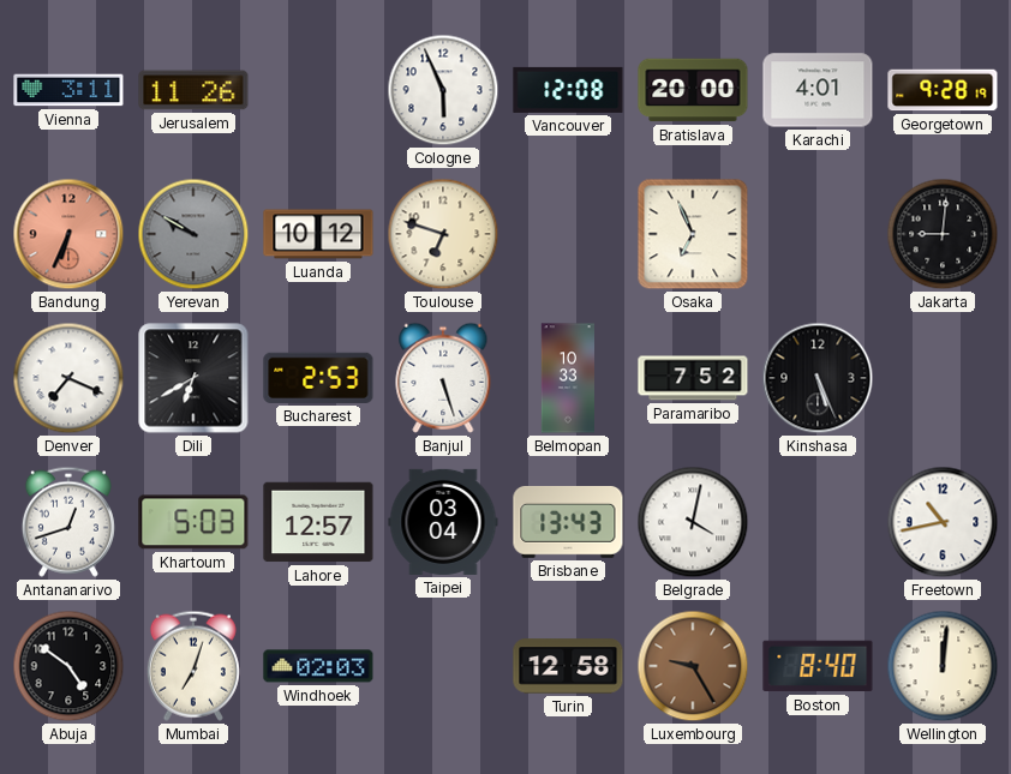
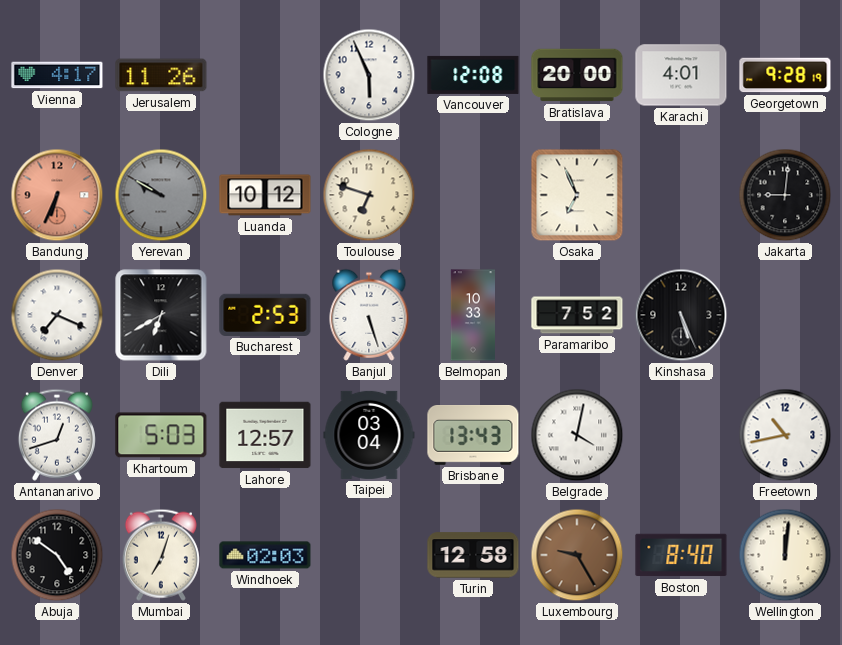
Vienna: 3:11 -> 4:17 (57, 75)
